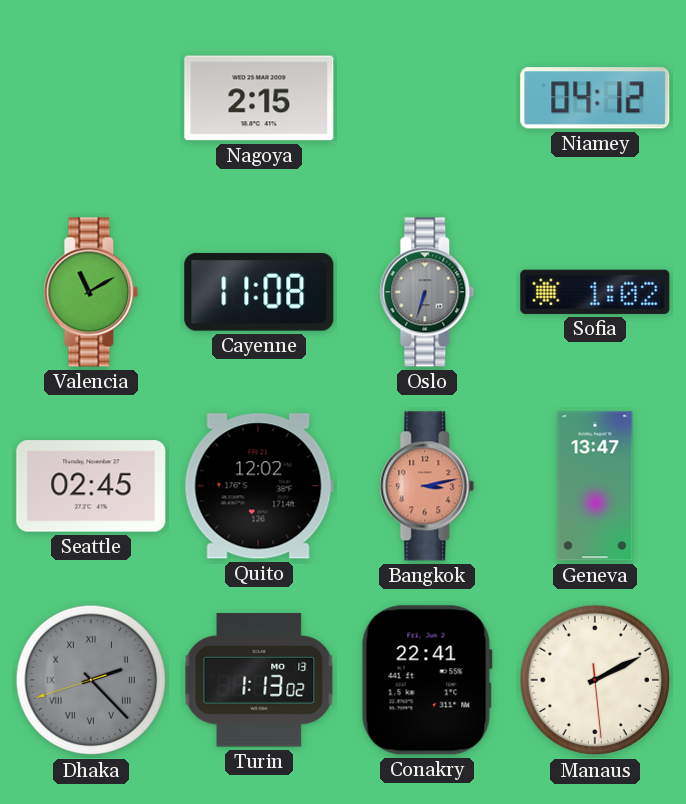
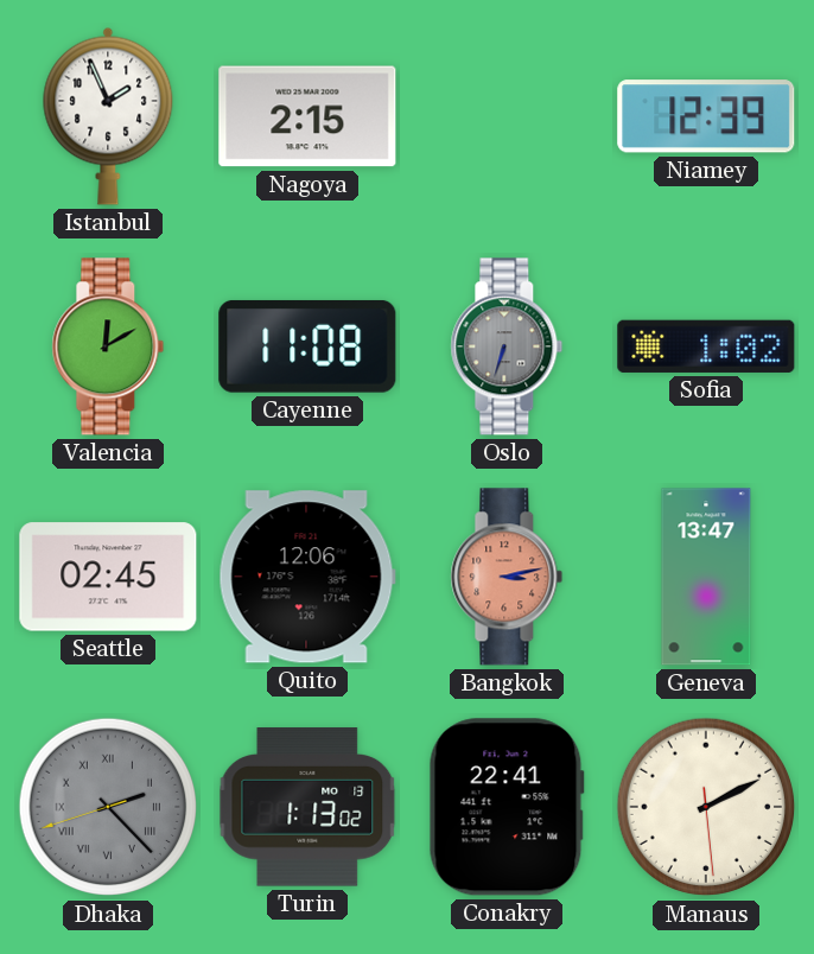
Istanbul: none -> 1:56 (108, 116)
Niamey: 04:12 -> 12:39 (706, 116)
Valencia: 11:10 -> 12:10 (108, 346)
Quito: 12:02 -> 12:06 (307, 577)
